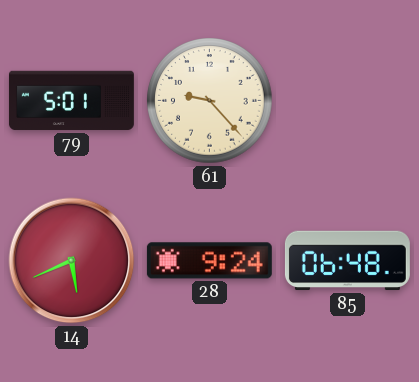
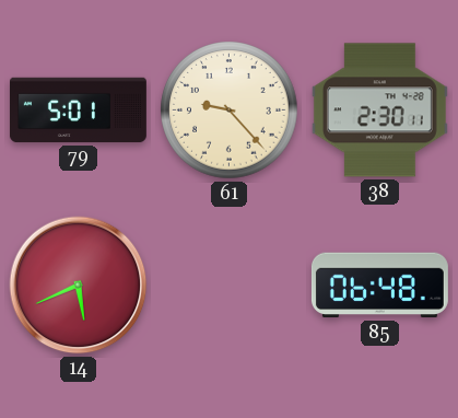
38: none -> 2:30 (379, 111)
28: 9:24 -> none (209, 261)
